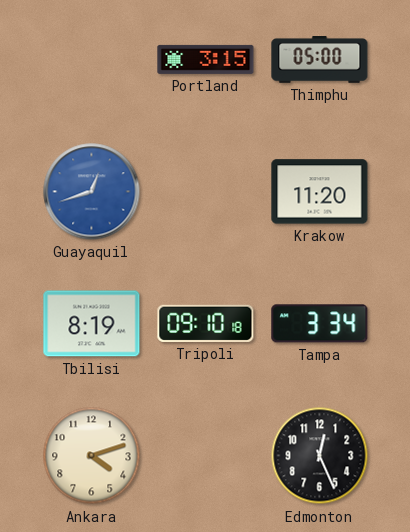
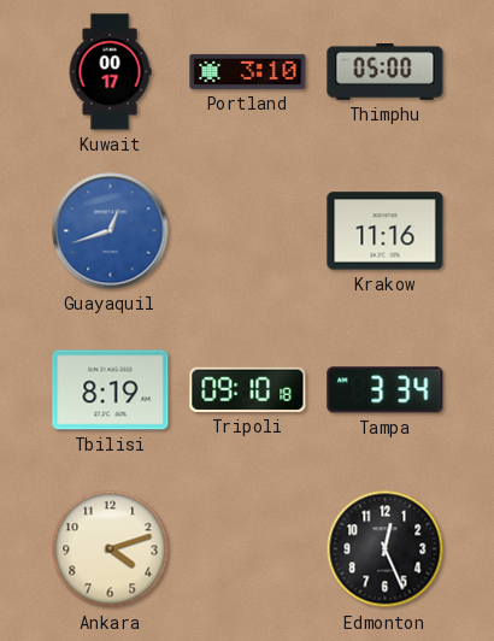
Kuwait: none -> 00:17 (110, 72)
Portland: 3:15 -> 3:10 (248, 71)
Krakow: 11:20 -> 11:16 (386, 231)
